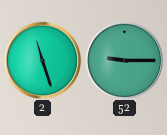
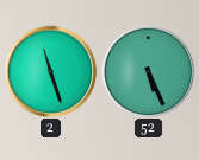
52: 9:15 -> 5:26 (148, 71)
